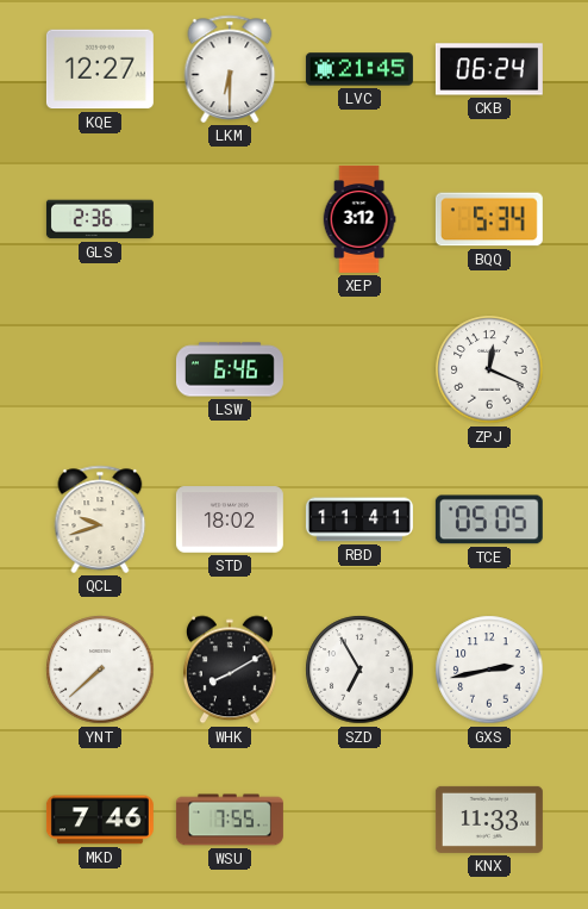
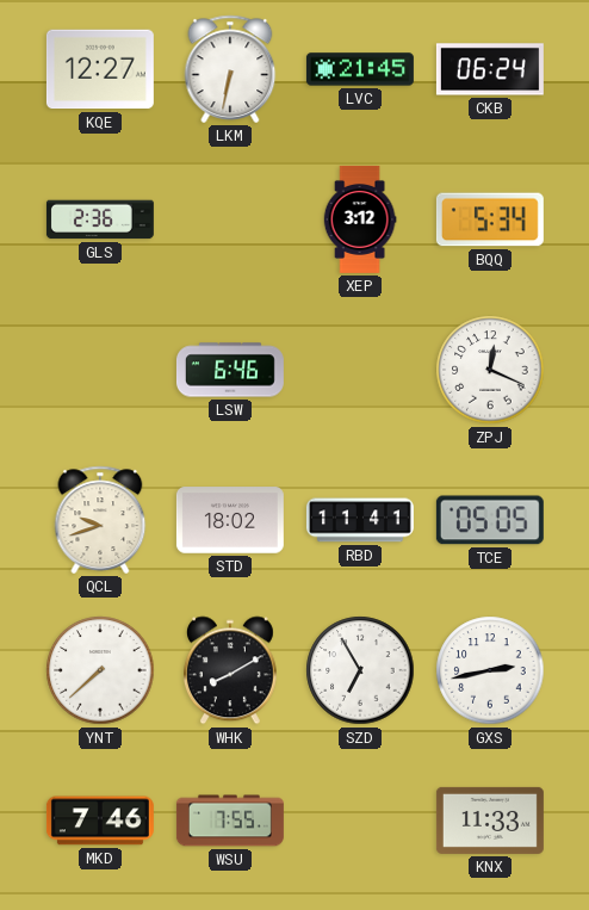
LKM: 6:30 -> 6:32 (230, 69)
